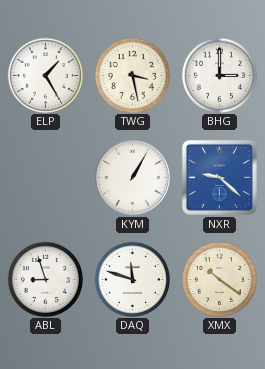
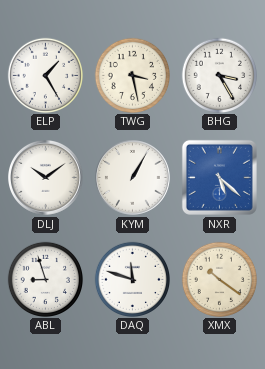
BHG: 3:00 -> 3:25 (219, 75)
DLJ: none -> 10:09 (46, 178)
NXR: 9:22 -> 5:22 (219, 177)
